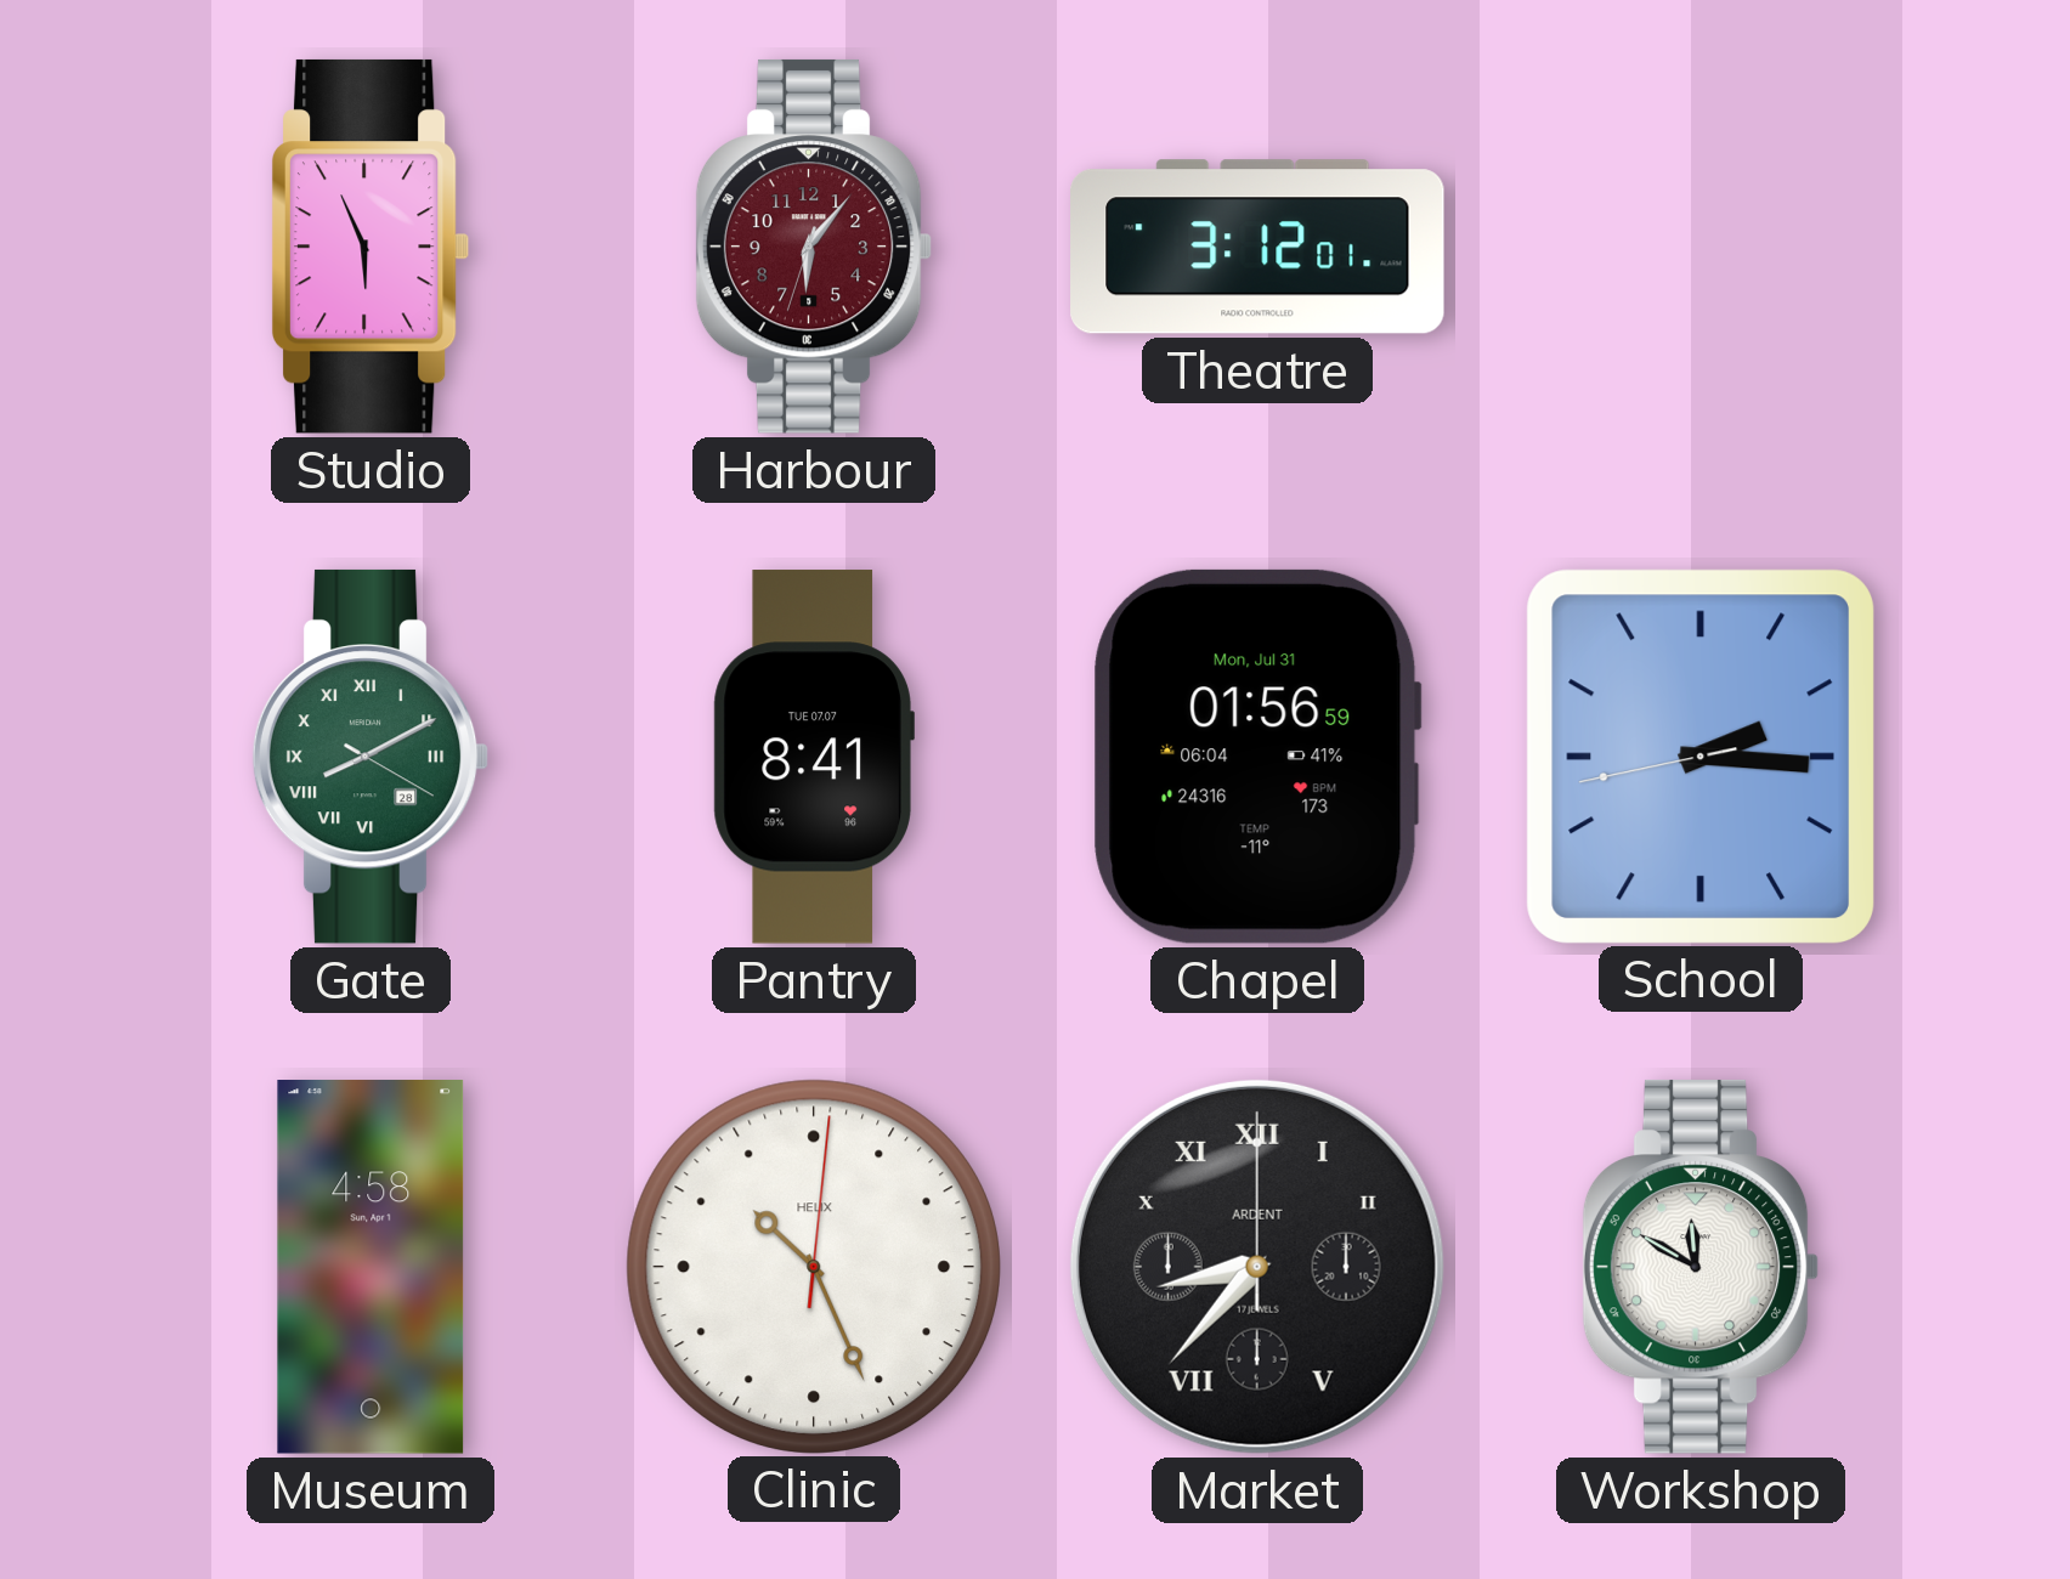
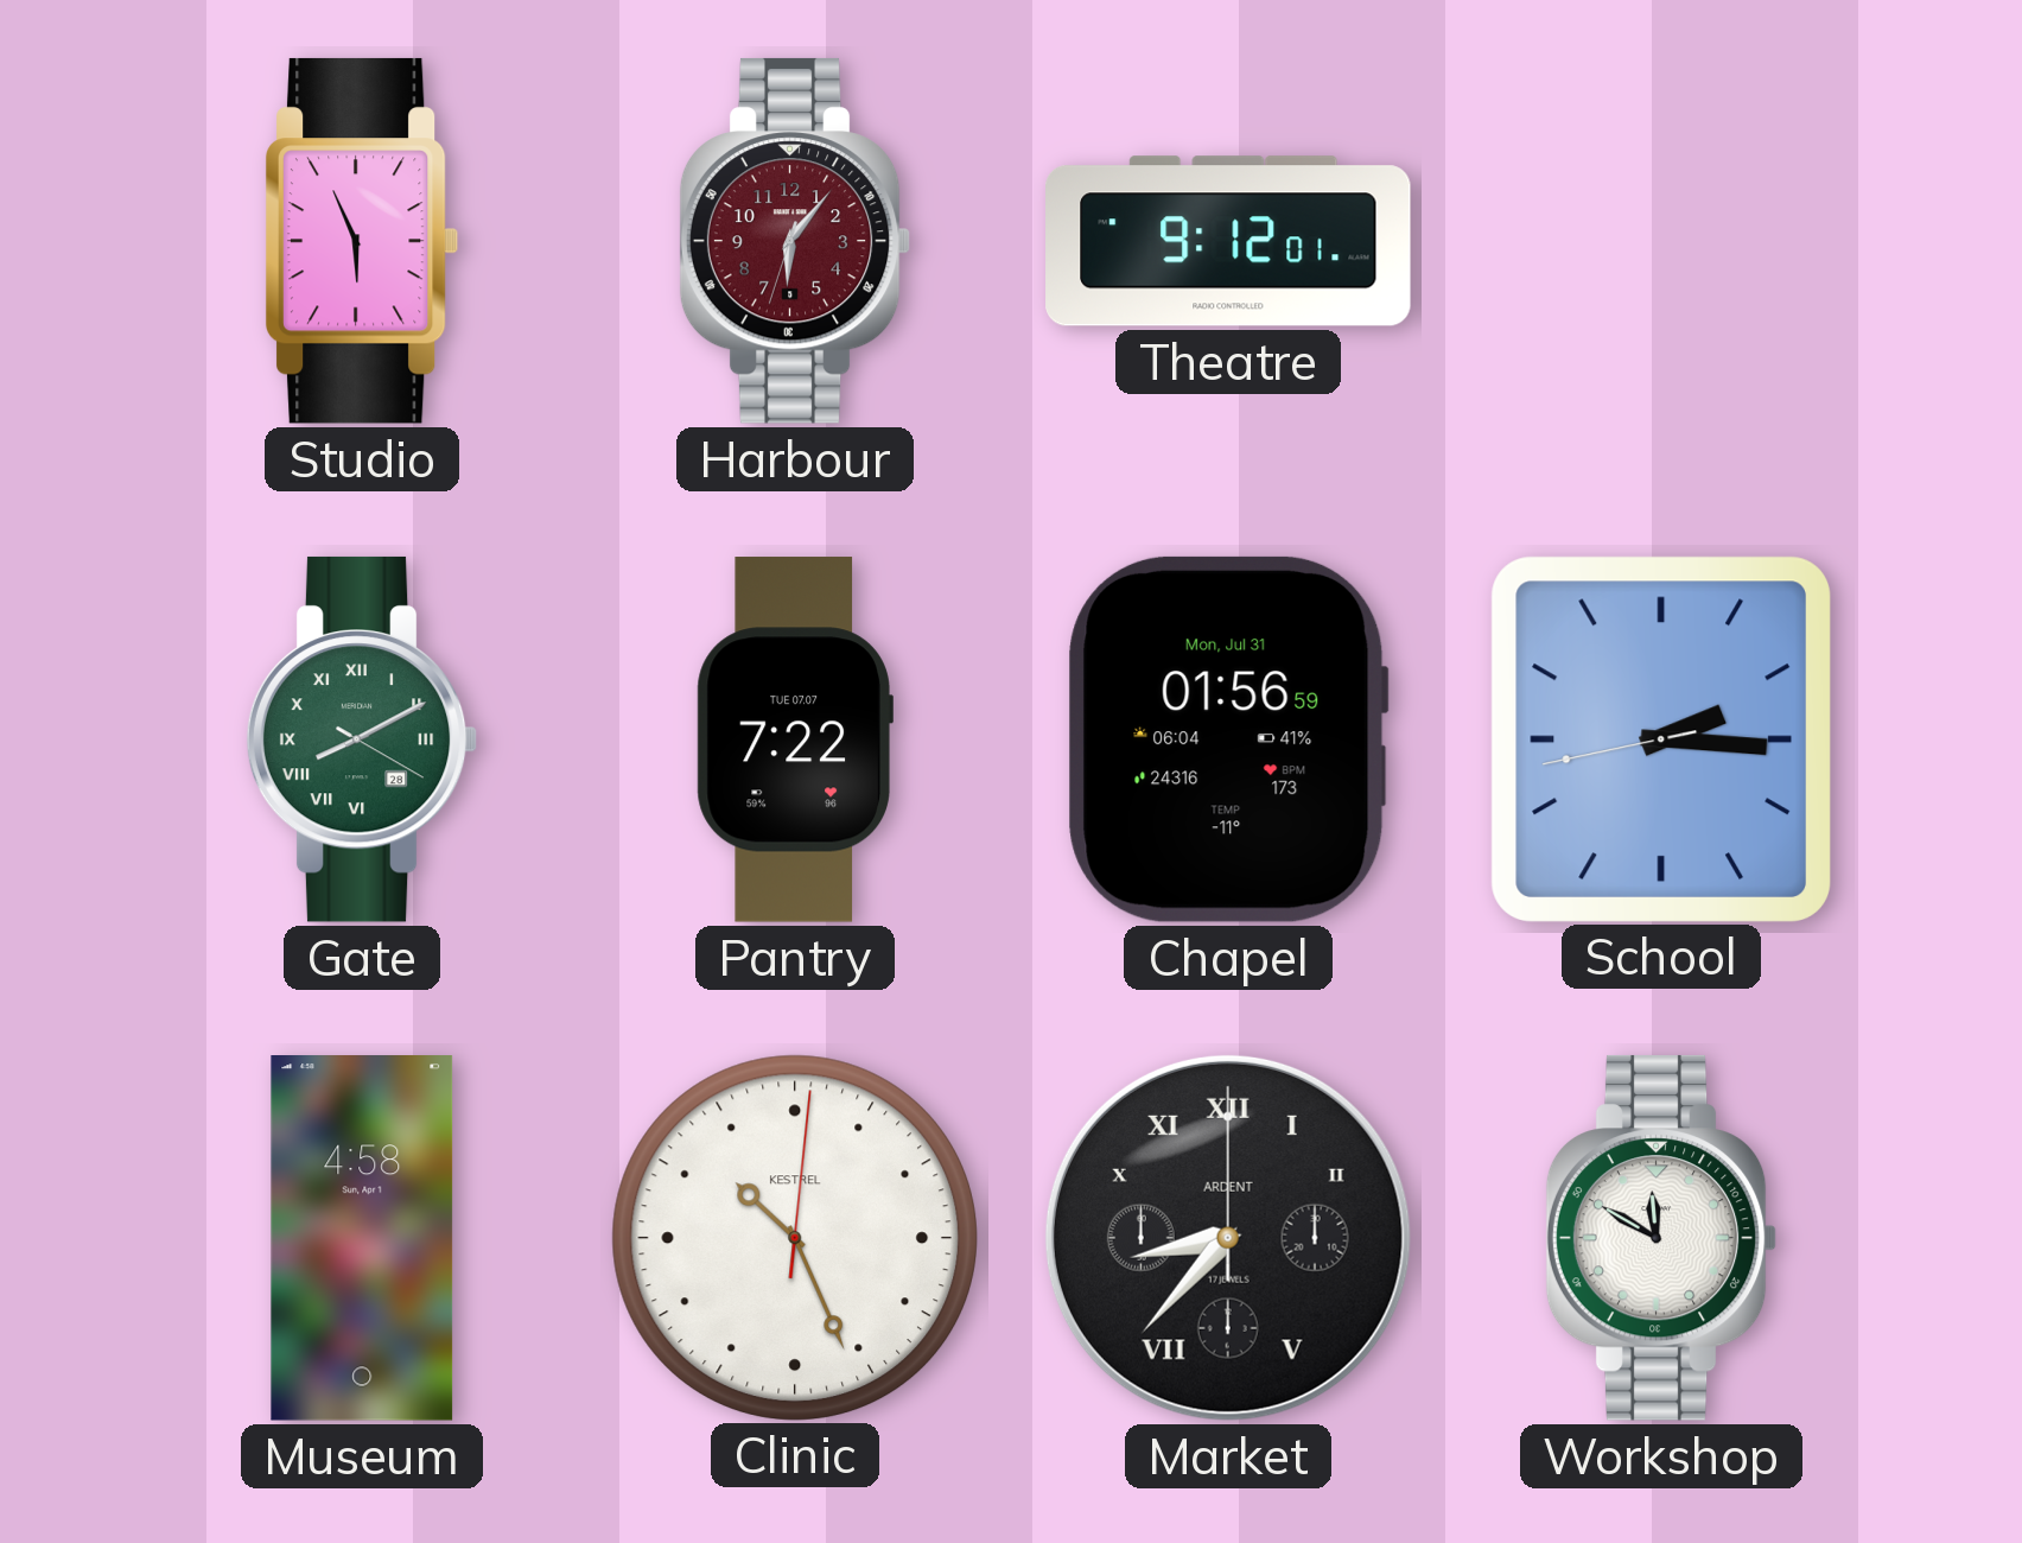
Theatre: 3:12 -> 9:12 (1229, 241)
Pantry: 8:41 -> 7:22 (795, 739)
Clinic brand: HELIX -> KESTREL (794, 1237)
